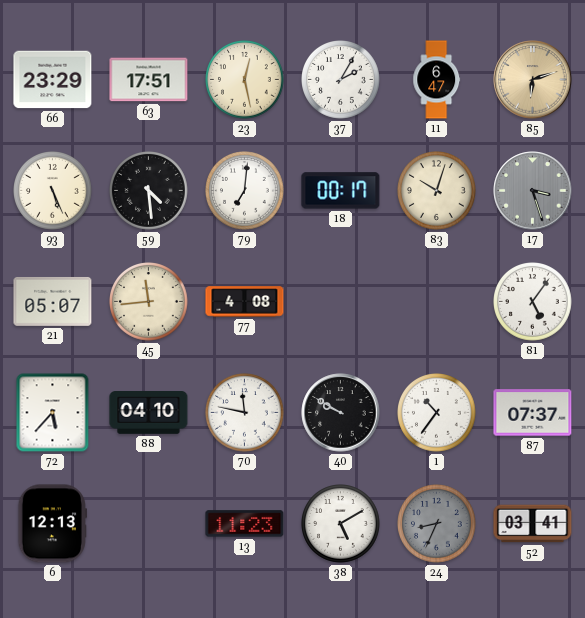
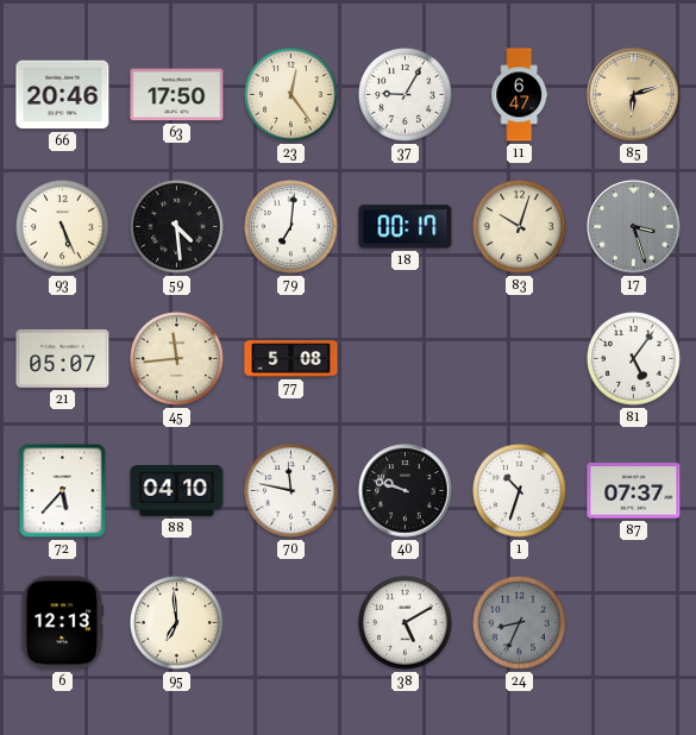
66: 23:29 -> 20:46 (63, 95)
63: 17:51 -> 17:50 (177, 95)
23: 12:28 -> 12:24 (291, 95)
37: 2:05 -> 9:05 (406, 95)
77: 4:08 -> 5:08 (291, 359)
40: 9:50 -> 9:48 (406, 491)
1: 10:36 -> 10:33 (520, 491)
95: none -> 6:59 (177, 623)
13: 11:23 -> none (245, 524)
52: 03:41 -> none (533, 524)
